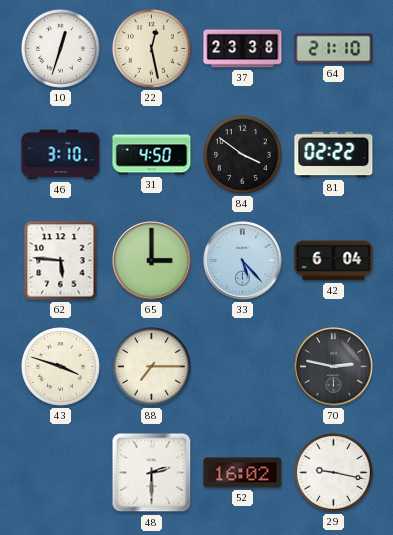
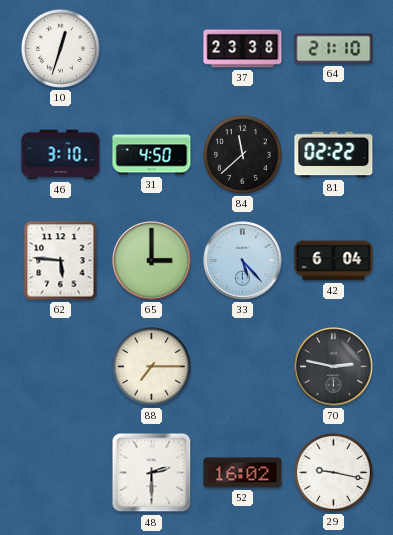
22: 12:28 -> none (151, 48)
84: 3:51 -> 11:38 (242, 154)
43: 3:48 -> none (60, 366)
